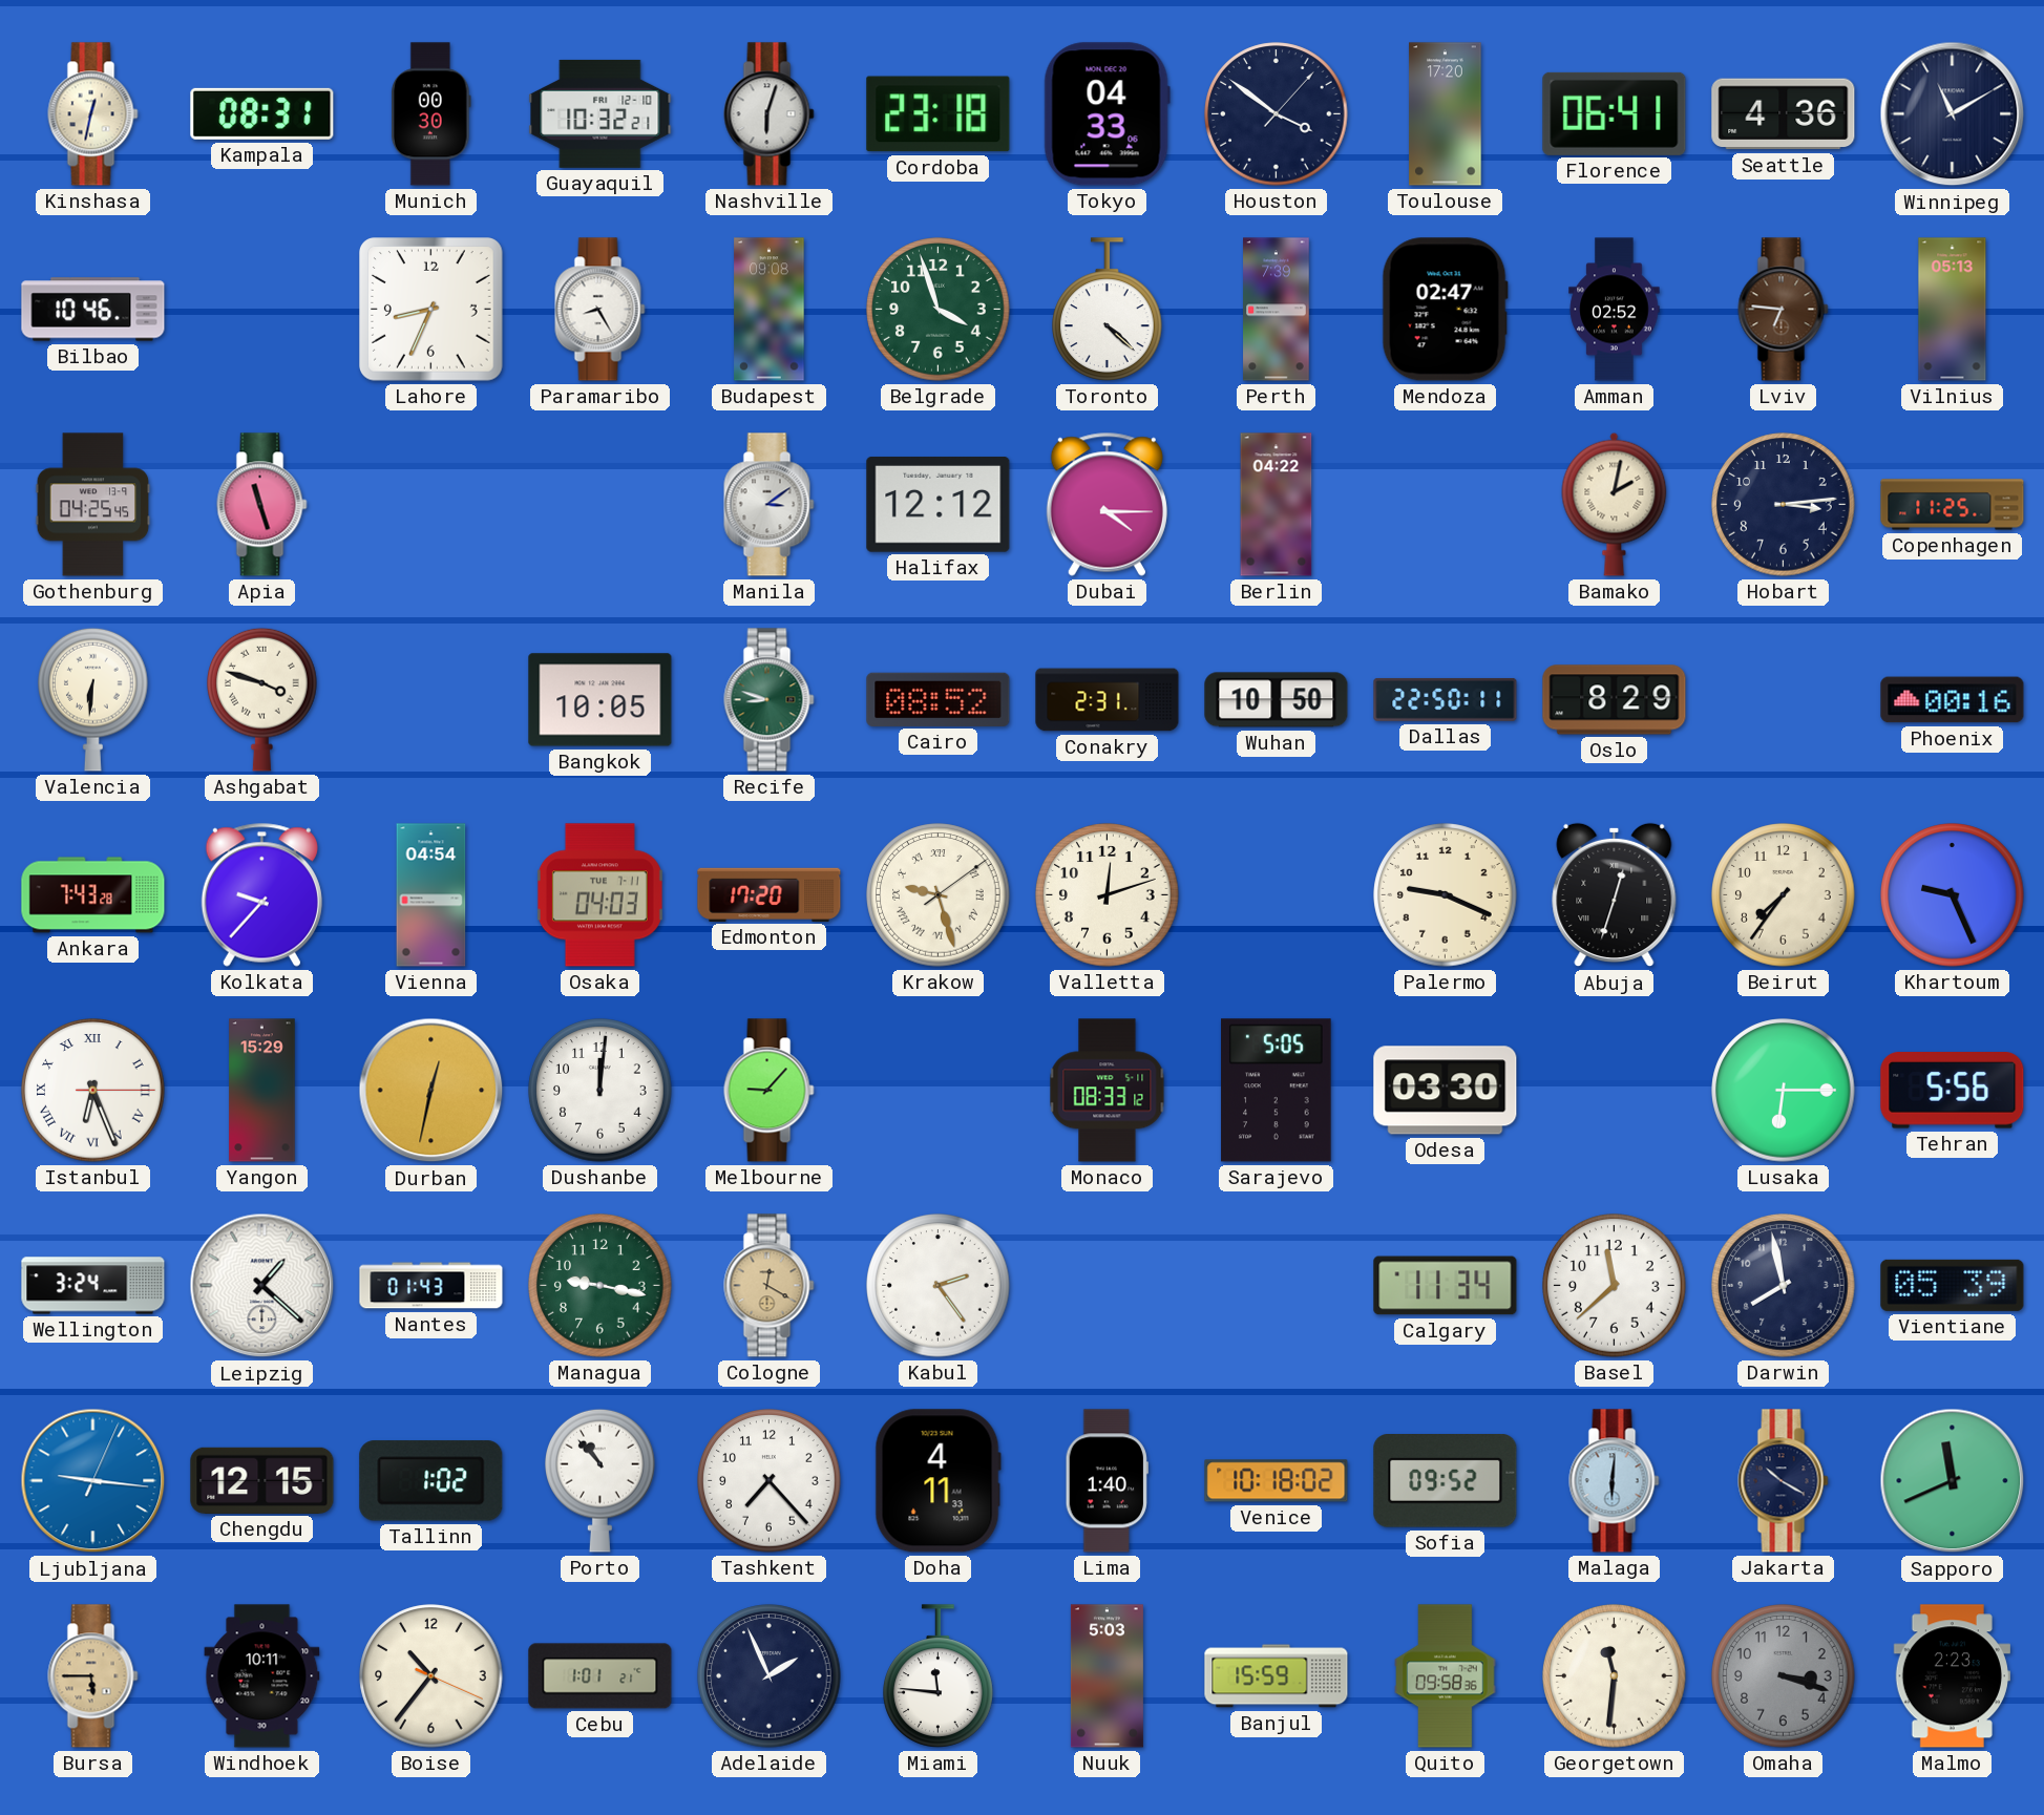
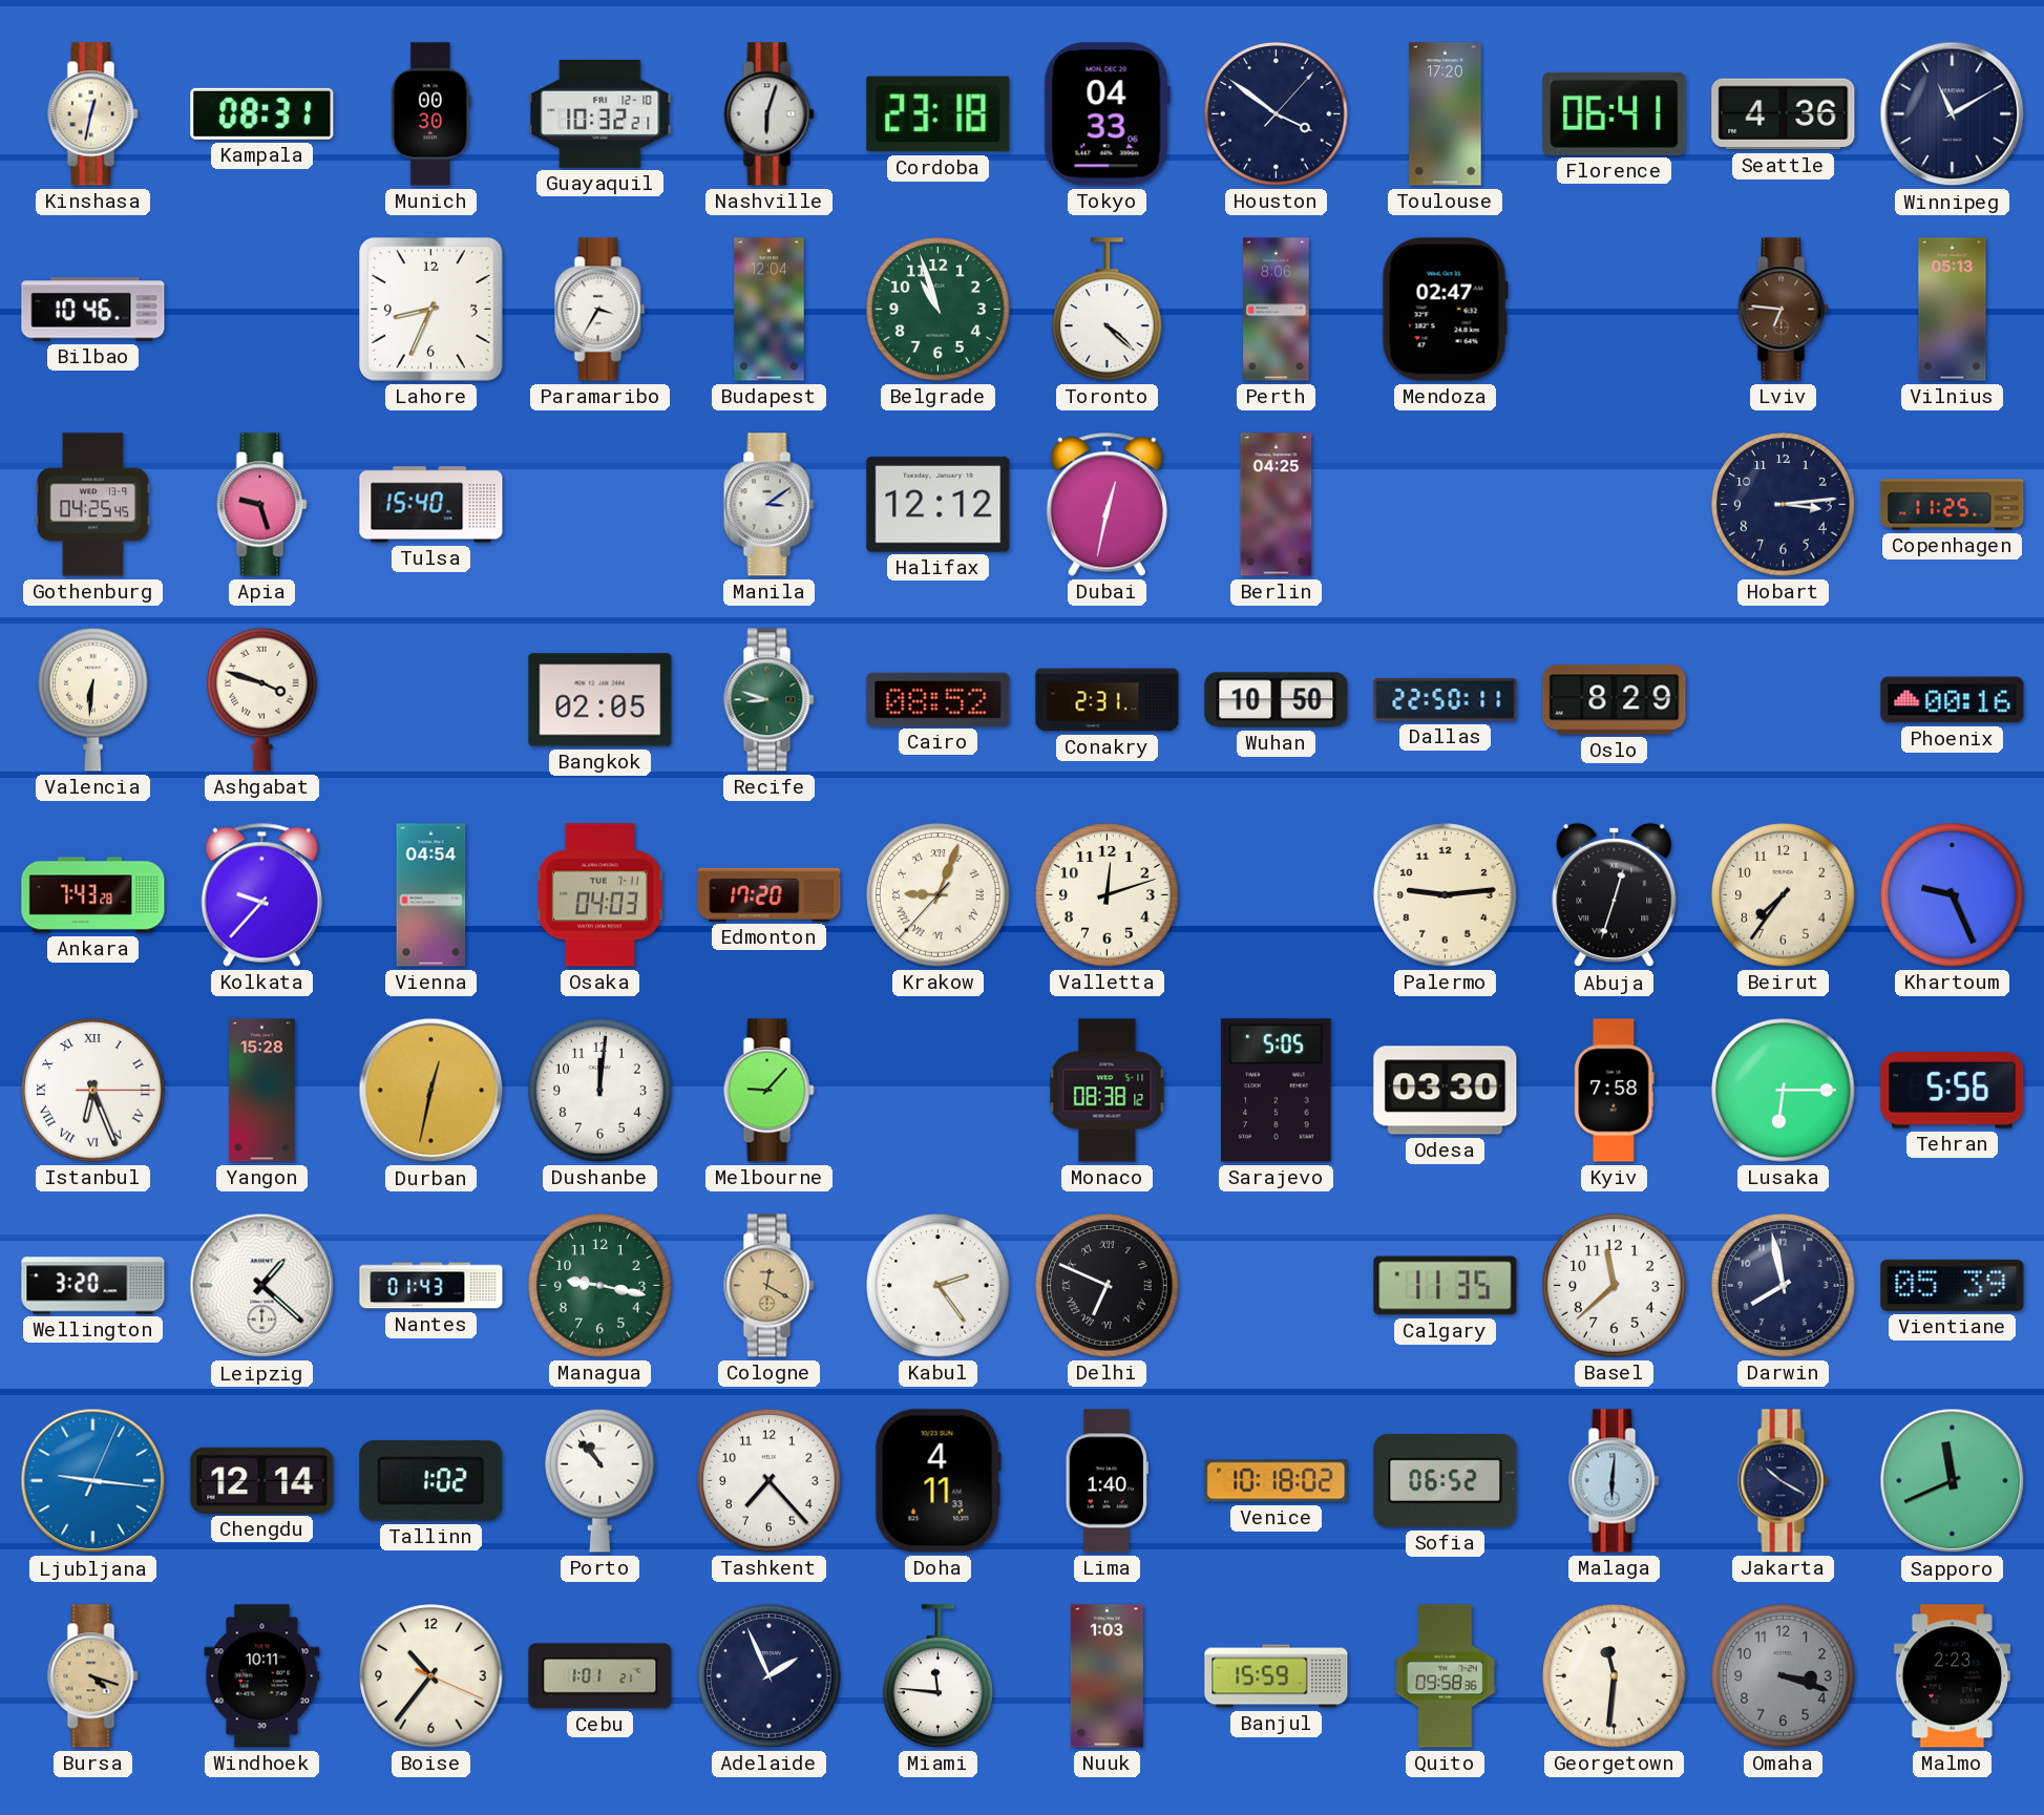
Paramaribo: 8:25 -> 3:35 (600, 310)
Budapest: 09:08 -> 12:04 (770, 310)
Belgrade: 3:57 -> 10:57 (939, 310)
Perth: 7:39 -> 8:06 (1277, 310)
Amman: 02:52 -> none (1615, 310)
Apia: 11:27 -> 9:27 (262, 505)
Tulsa: none -> 15:40 (431, 505)
Dubai: 4:15 -> 12:32 (1107, 504)
Berlin: 04:22 -> 04:25 (1277, 505)
Bamako: 2:02 -> none (1615, 504)
Bangkok: 10:05 -> 02:05 (600, 700)
Krakow: 9:27 -> 9:03 (939, 895)
Palermo: 9:19 -> 9:14 (1446, 895)
Yangon: 15:29 -> 15:28 (262, 1091)
Monaco: 08:33 -> 08:38 (1108, 1091)
Kyiv: none -> 7:58 (1615, 1091)
Wellington: 3:24 -> 3:20 (93, 1286)
Delhi: none -> 6:49 (1108, 1286)
Calgary: 11:34 -> 11:35 (1446, 1286)
Chengdu: 12:15 -> 12:14 (262, 1480)
Sofia: 09:52 -> 06:52 (1446, 1481)
Bursa: 5:45 -> 4:18 (93, 1676)
Nuuk: 5:03 -> 1:03 (1107, 1676)
